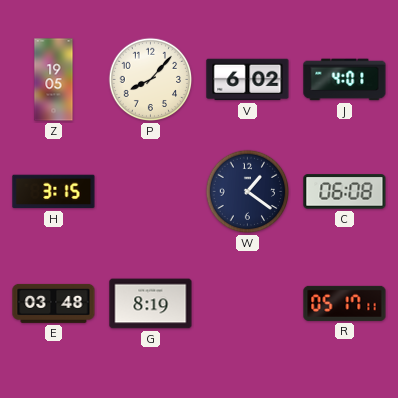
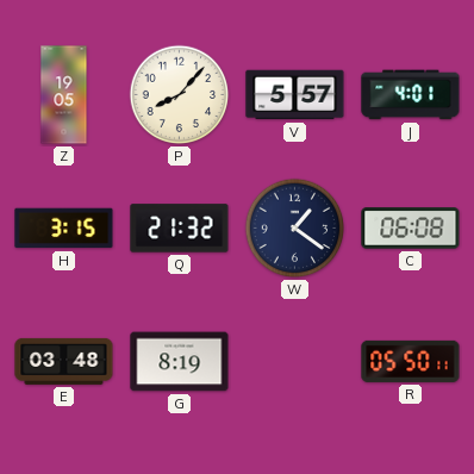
V: 6:02 -> 5:57 (295, 95)
Q: none -> 21:32 (180, 229)
R: 05:17 -> 05:50 (411, 361)
